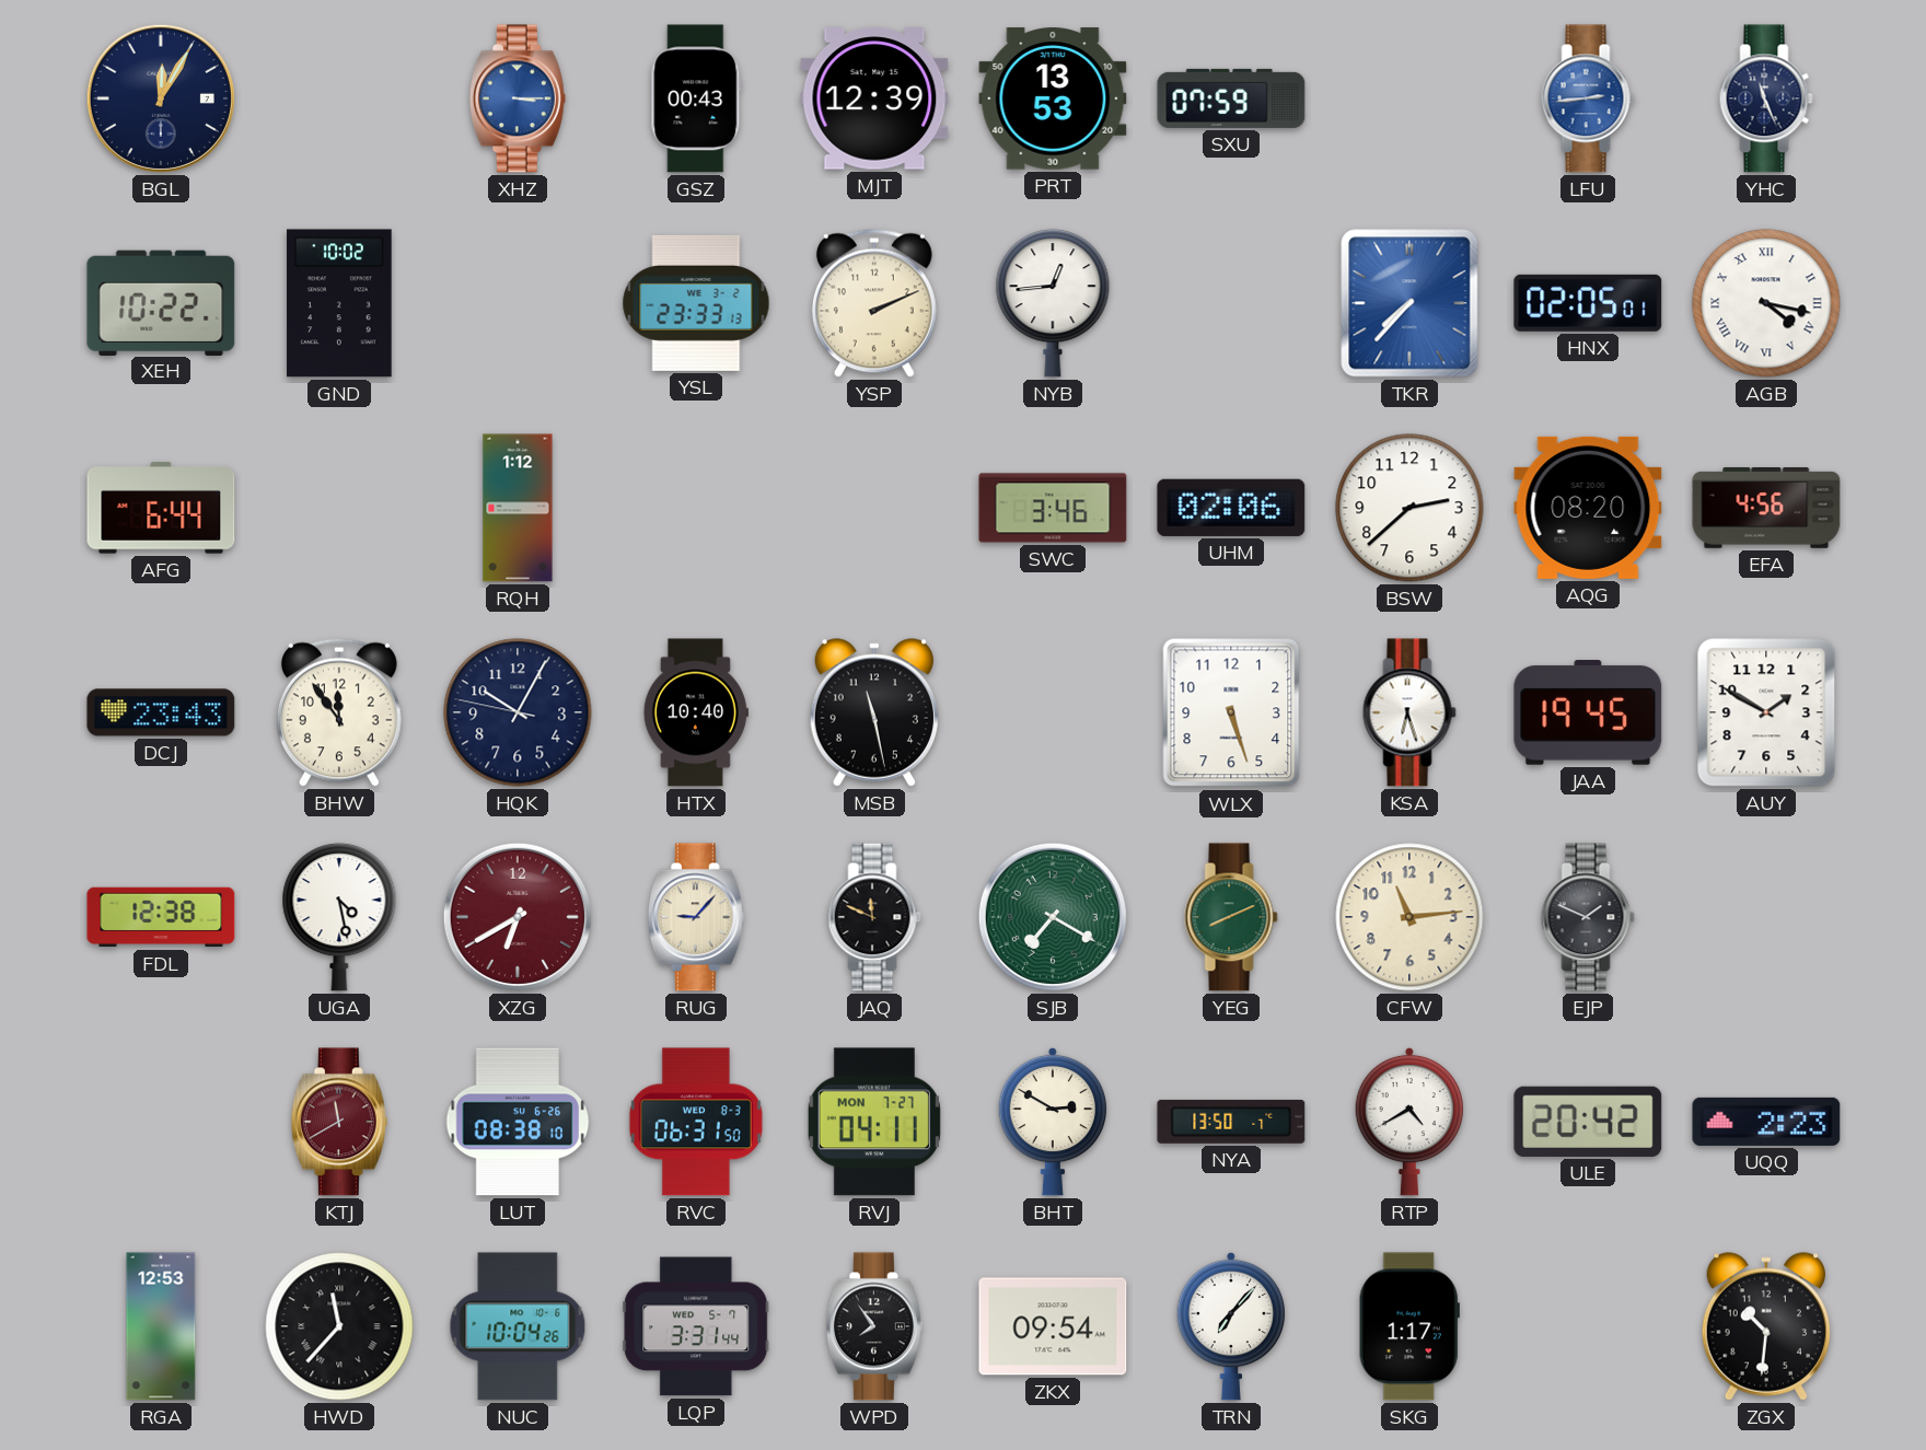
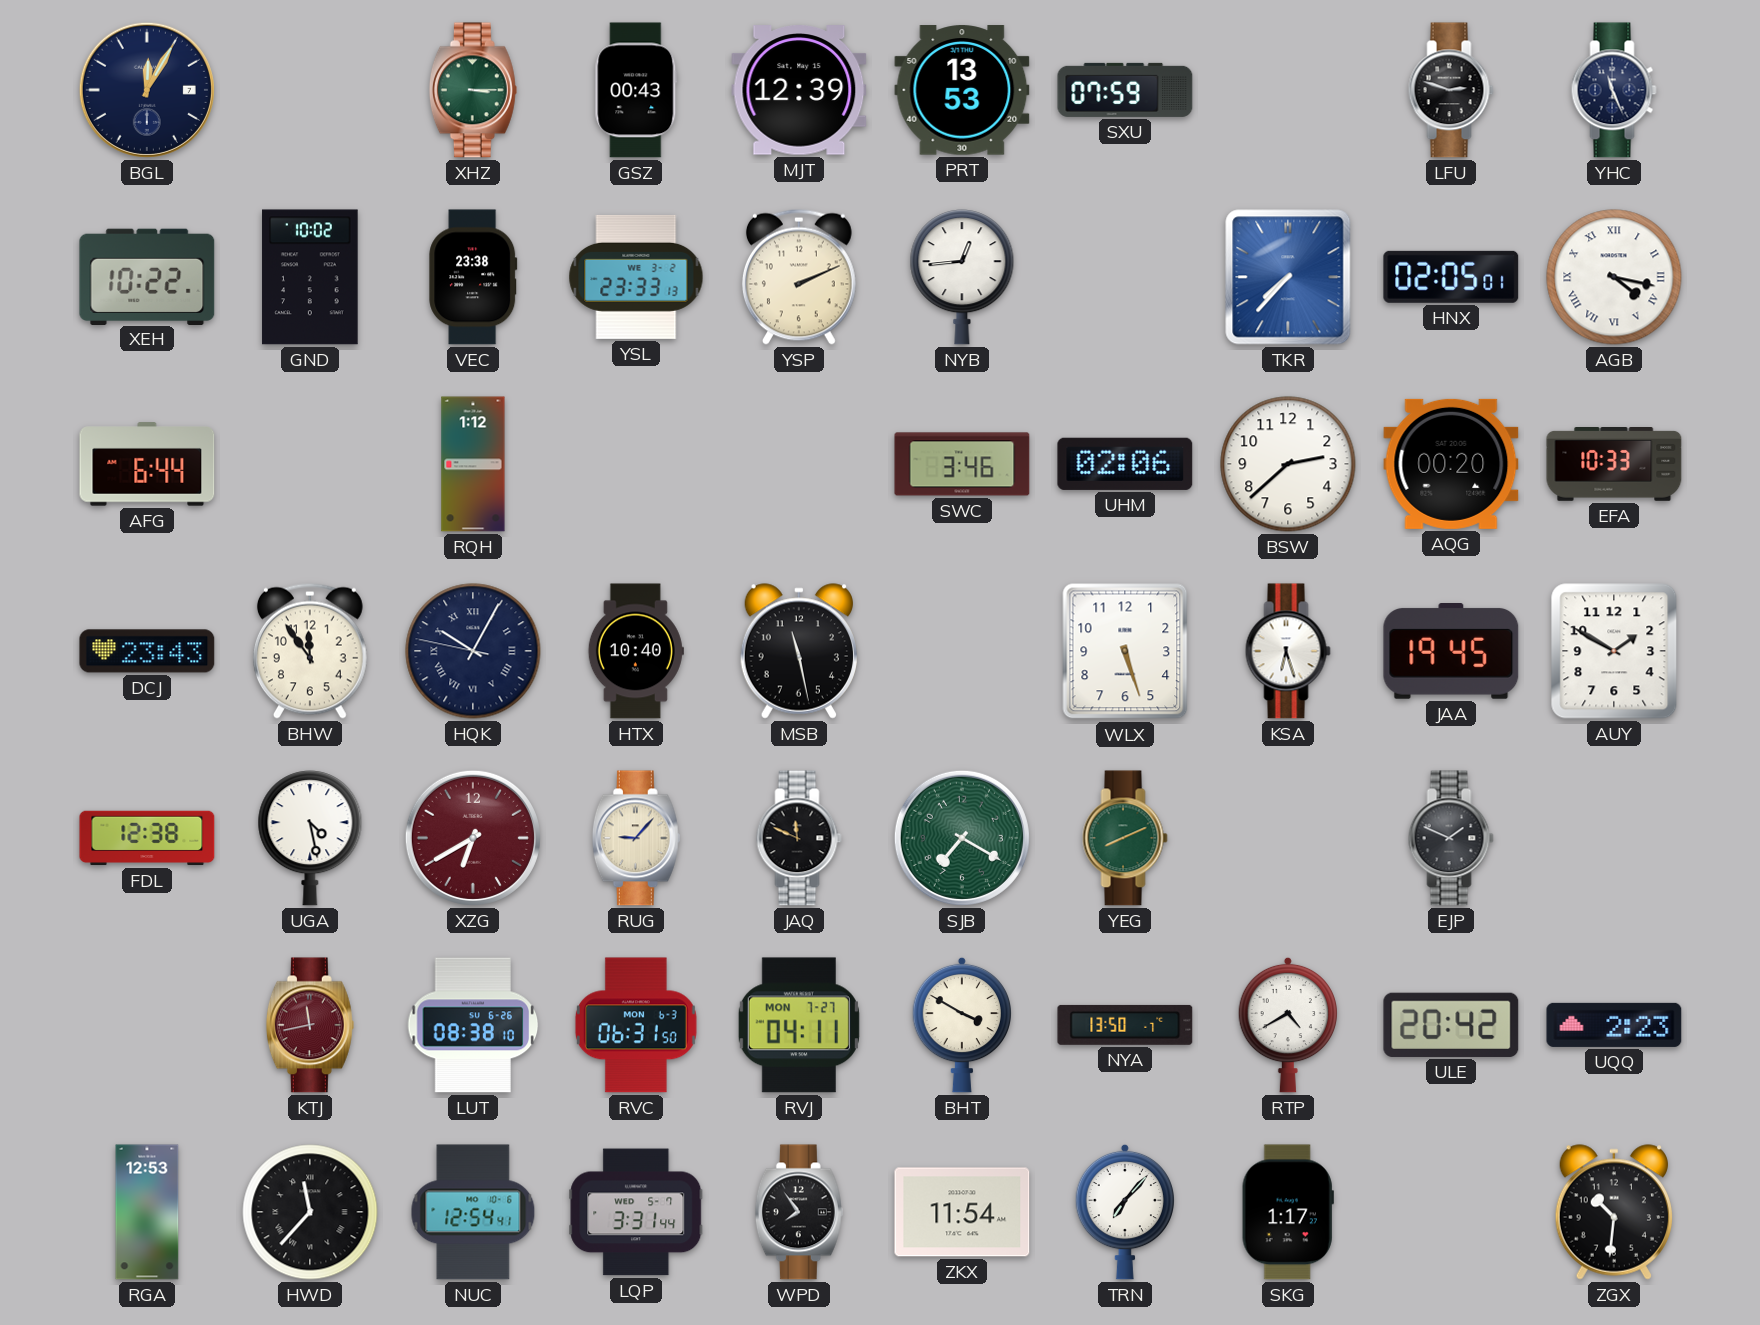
XHZ dial: blue -> green (473, 90)
LFU: 2:44 -> 2:48 (1451, 90)
LFU dial: blue -> black (1451, 90)
VEC: none -> 23:38 (473, 277)
AQG: 08:20 -> 00:20 (1451, 464)
EFA: 4:56 -> 10:33 (1614, 465)
HQK numerals: Arabic -> Roman (473, 651)
CFW: 11:14 -> none (1409, 917)
KTJ: 11:40 -> 11:43 (310, 1025)
RVC date: WED 8-3 -> MON 6-3 (636, 1025)
BHT: 2:50 -> 3:50 (961, 1025)
NUC: 10:04 -> 12:54 (473, 1212)
ZKX: 09:54 -> 11:54 (962, 1212)
